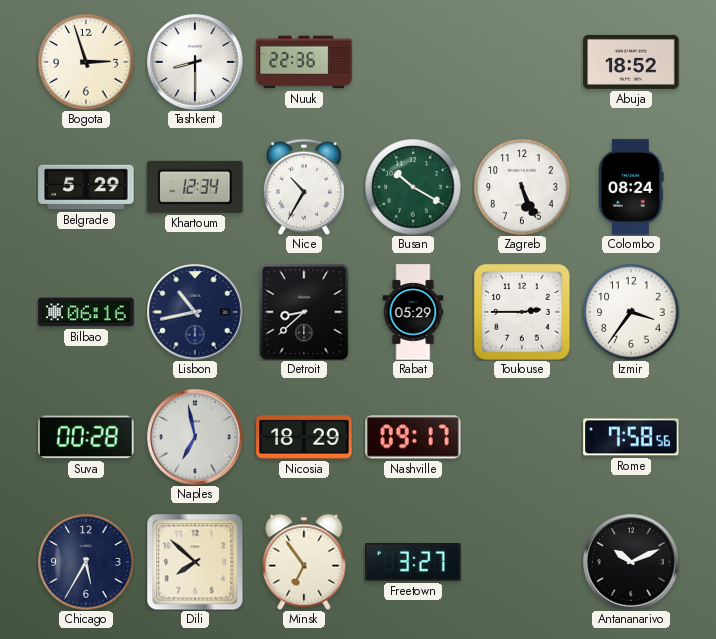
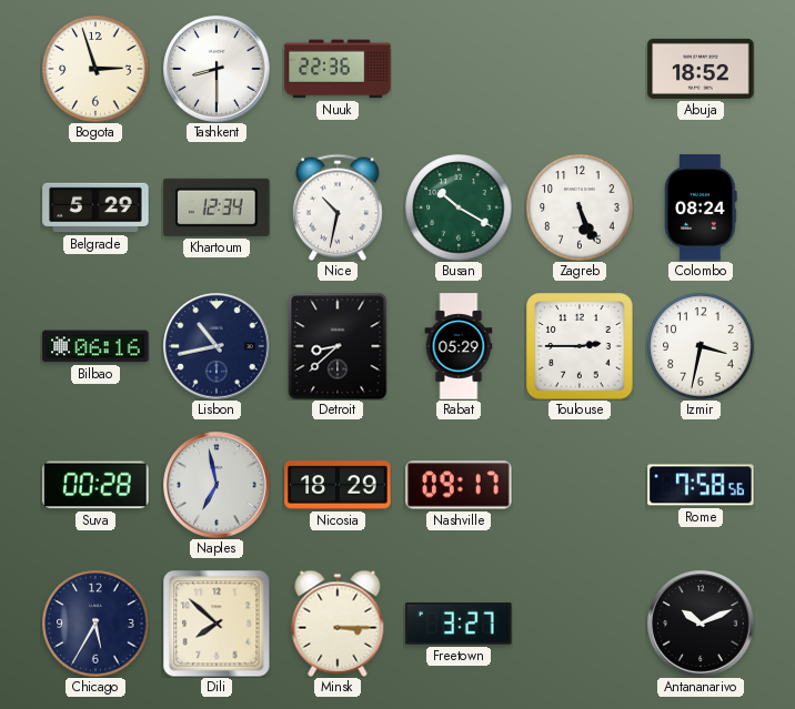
Nice: 10:35 -> 10:32 (338, 207)
Izmir: 3:36 -> 3:32 (701, 346)
Minsk: 6:54 -> 3:15 (338, 624)
